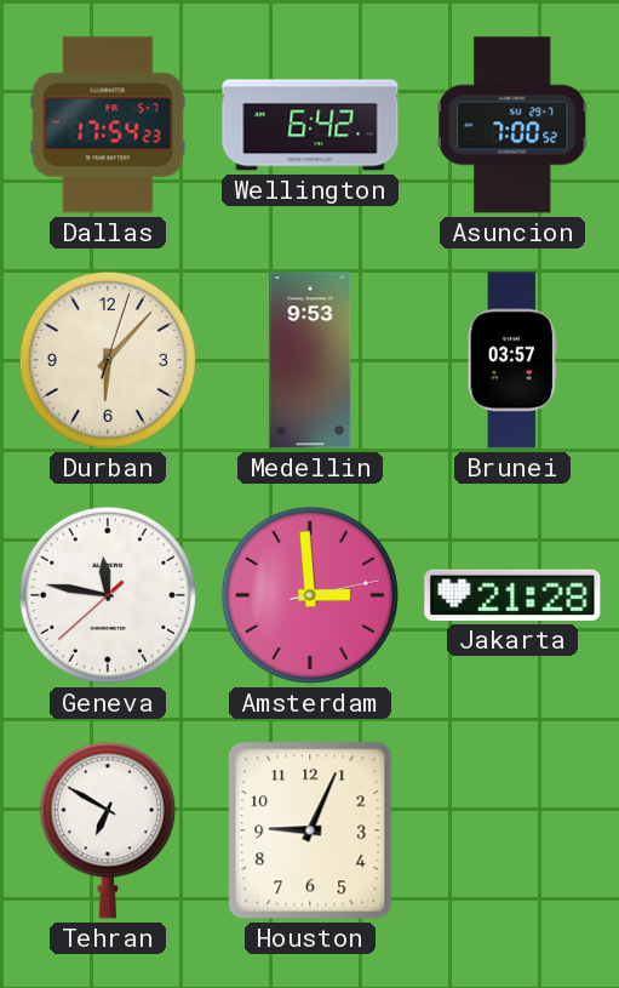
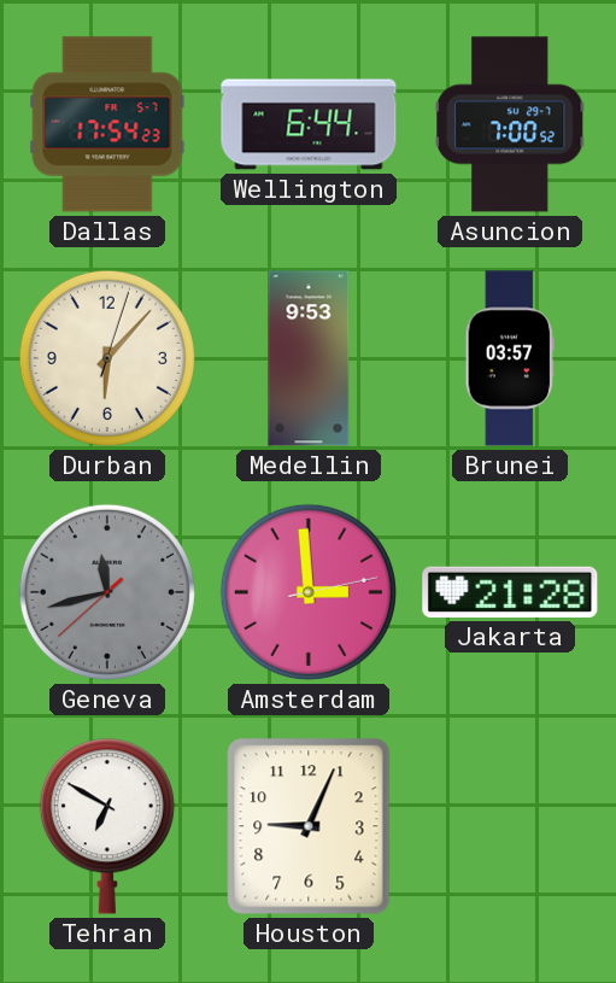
Wellington: 6:42 -> 6:44 (309, 124)
Geneva: 11:46 -> 11:42 (107, 592)
Geneva dial: white -> grey (107, 592)
